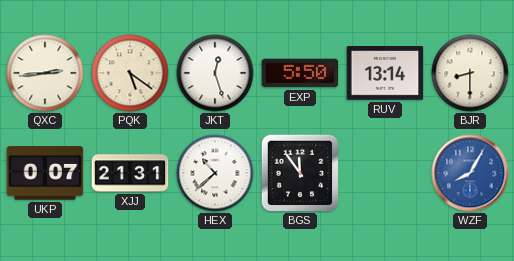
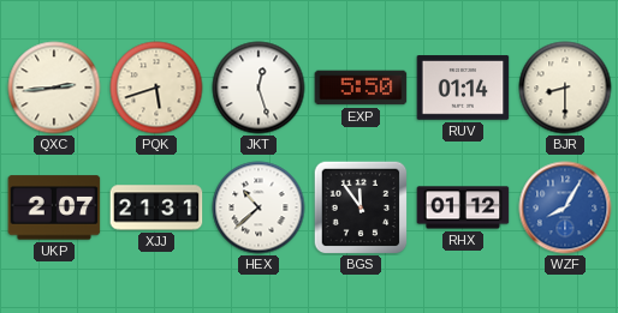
PQK: 5:21 -> 5:42 (156, 88)
RUV: 13:14 -> 01:14 (463, 88)
UKP: 0:07 -> 2:07 (54, 207)
RHX: none -> 01:12 (463, 207)
